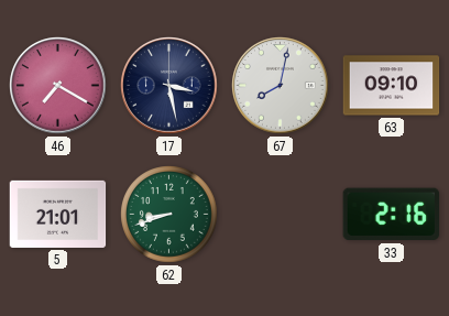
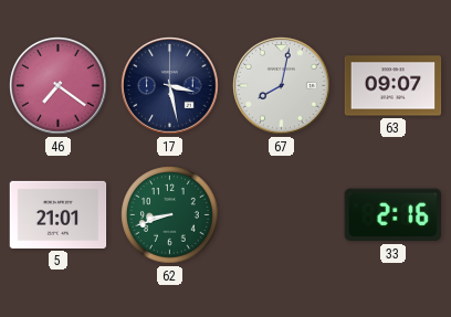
46: 7:20 -> 7:21 (59, 86)
63: 09:10 -> 09:07 (394, 86)
